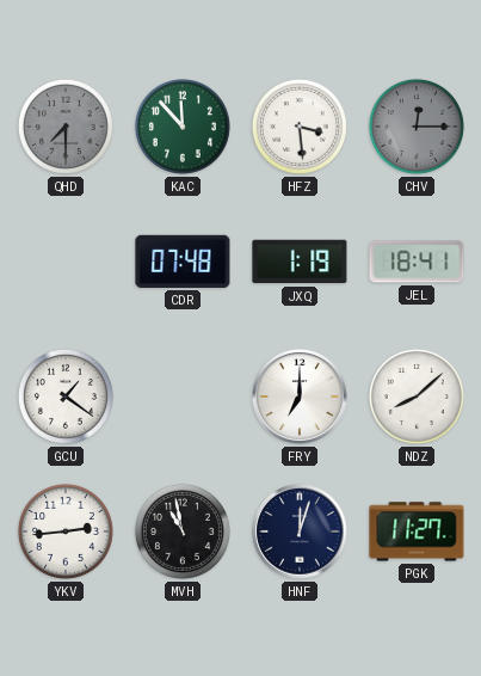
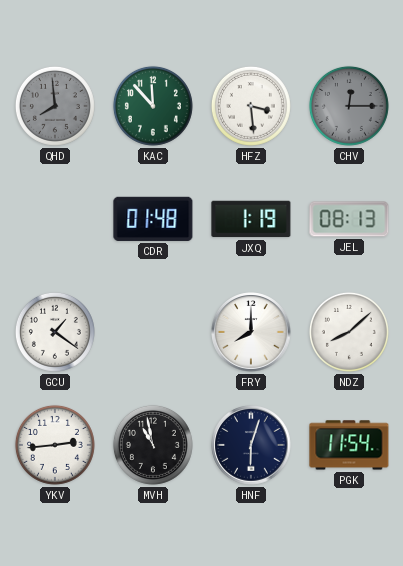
QHD: 7:30 -> 7:59 (55, 106)
CDR: 07:48 -> 01:48 (153, 219)
JEL: 18:41 -> 08:13 (349, 219)
FRY: 7:00 -> 8:00 (251, 332)
HNF: 12:03 -> 6:03 (251, 445)
PGK: 11:27 -> 11:54 (349, 445)
